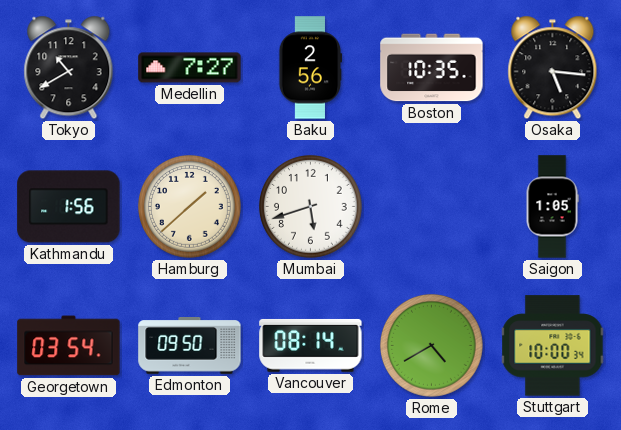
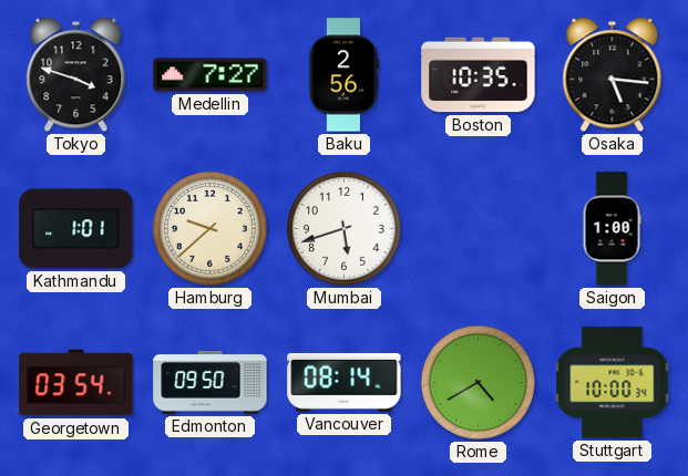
Tokyo: 10:40 -> 3:48 (76, 75)
Kathmandu: 1:56 -> 1:01 (76, 229)
Hamburg: 1:38 -> 9:38 (209, 228)
Saigon: 1:05 -> 1:00 (612, 229)
